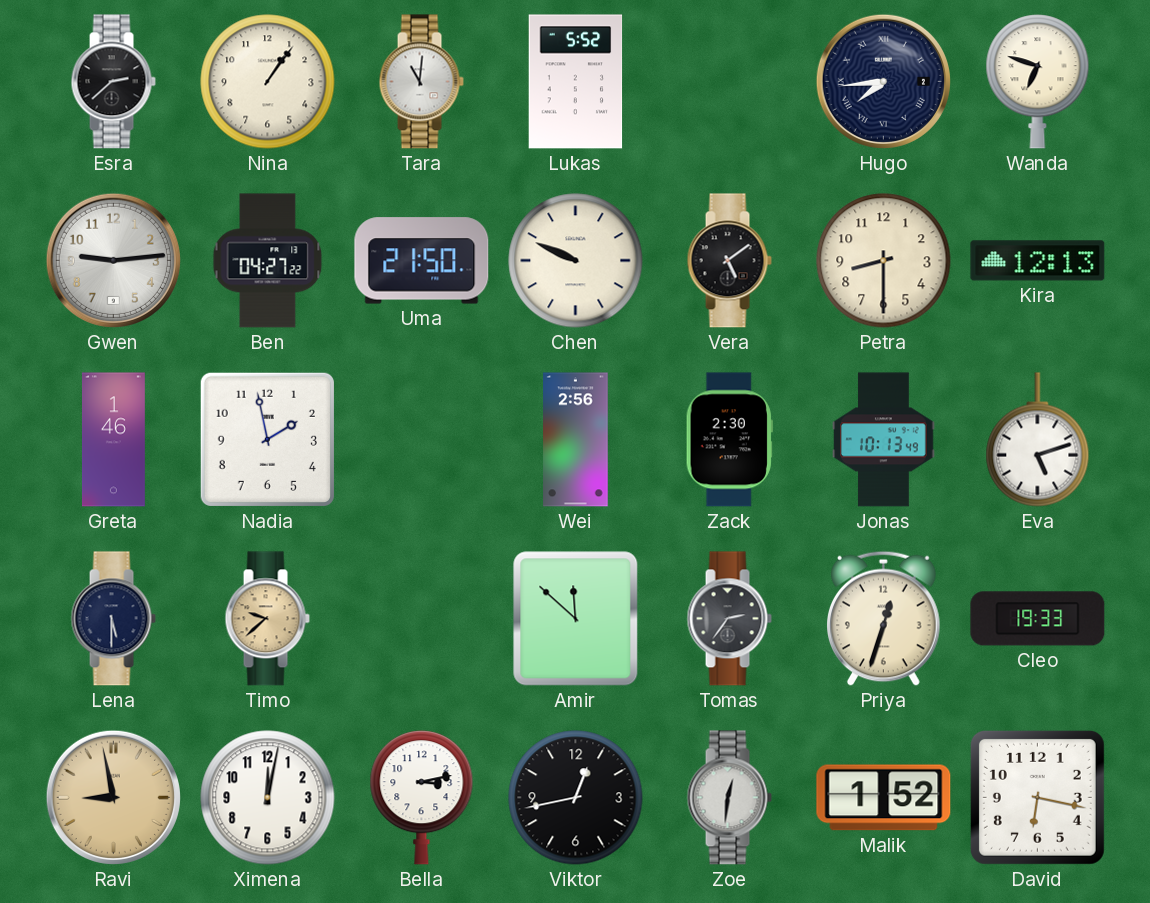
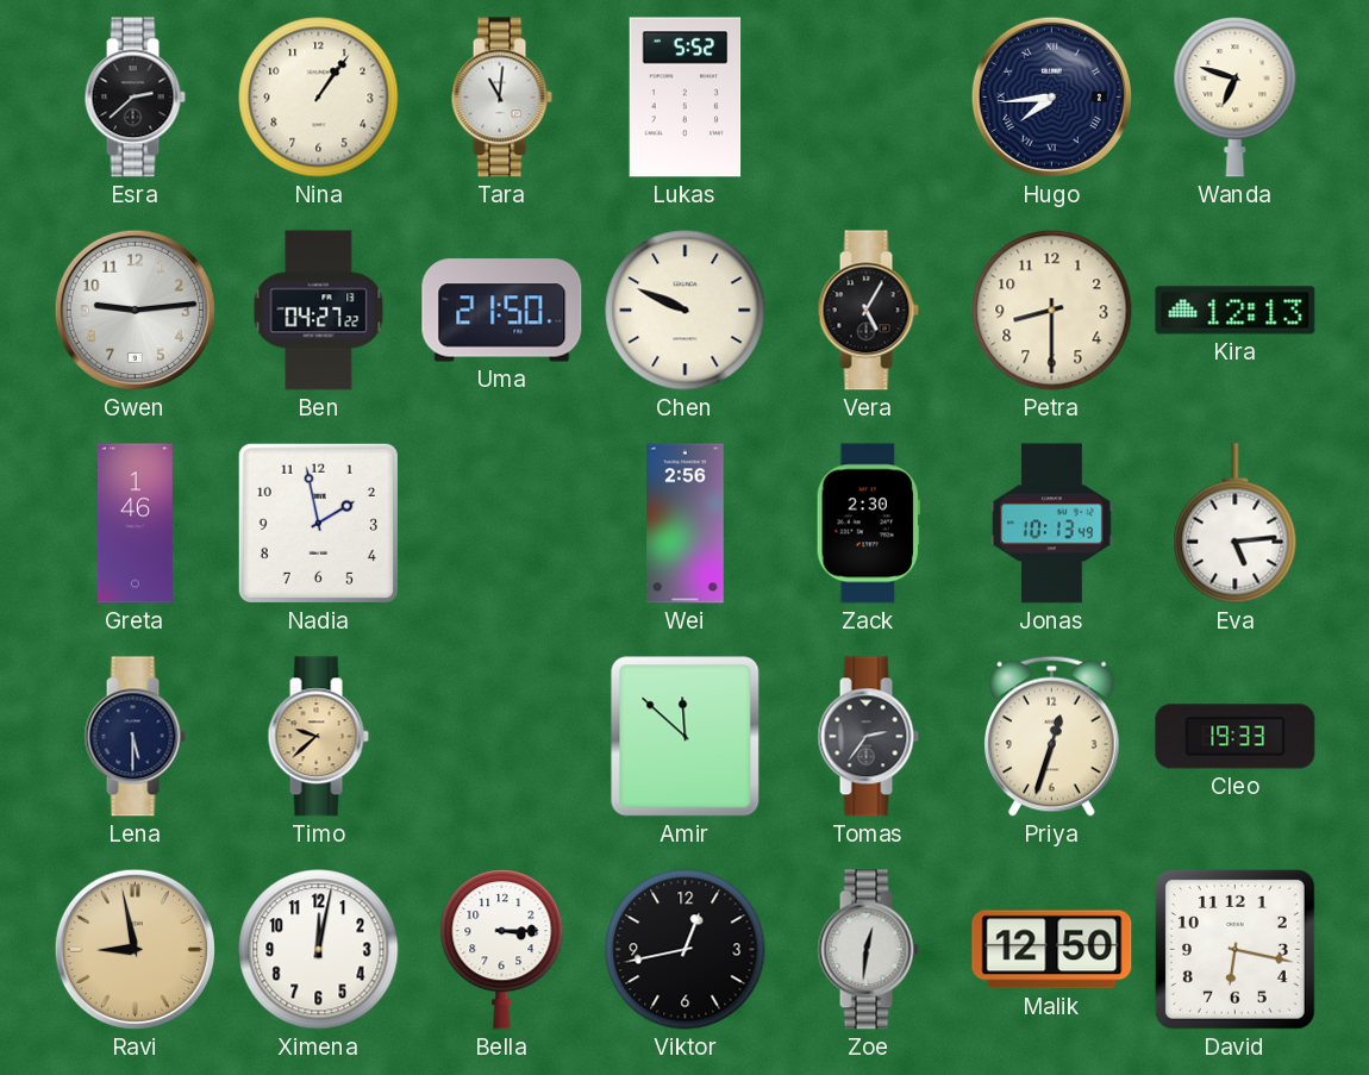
Vera: 5:09 -> 5:05 (868, 311)
Eva: 5:12 -> 5:14 (1236, 524)
Bella: 3:13 -> 3:15 (502, 950)
Malik: 1:52 -> 12:50 (1052, 950)
